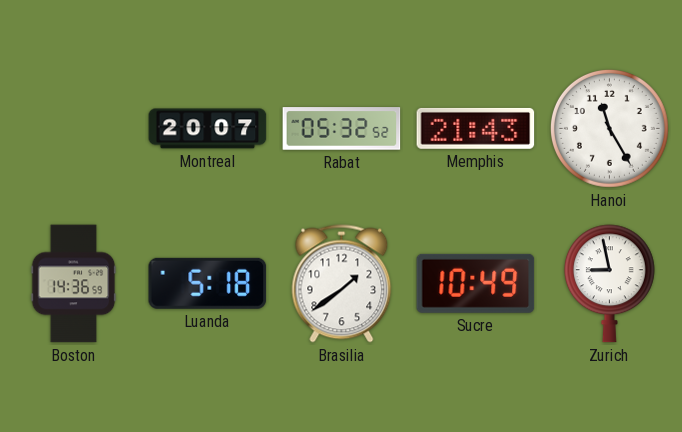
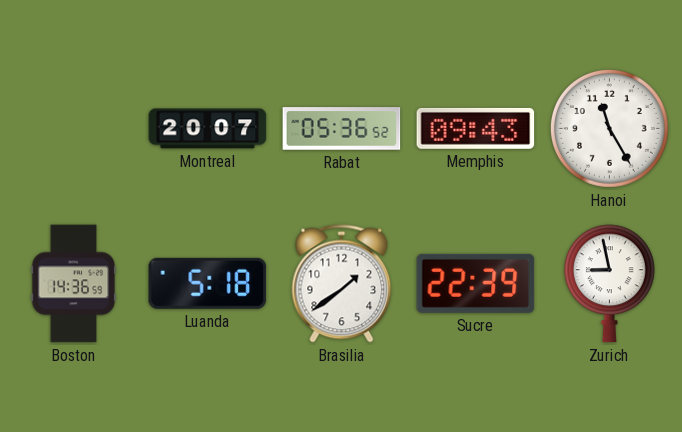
Rabat: 05:32 -> 05:36 (342, 129)
Memphis: 21:43 -> 09:43 (476, 128)
Sucre: 10:49 -> 22:39 (476, 283)
